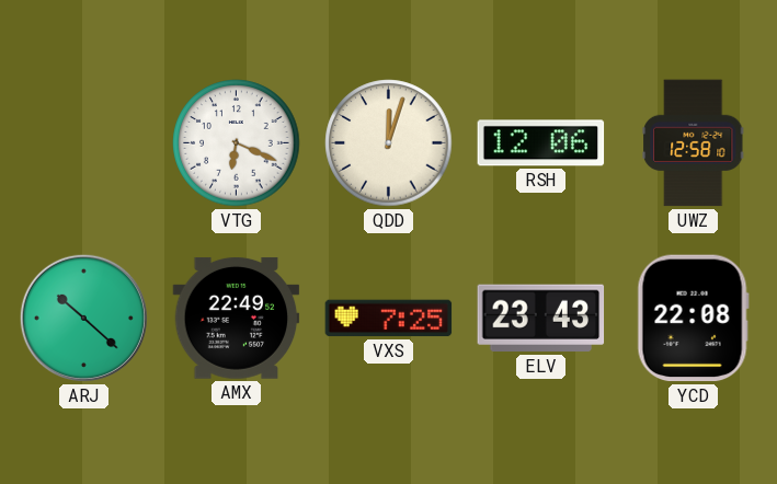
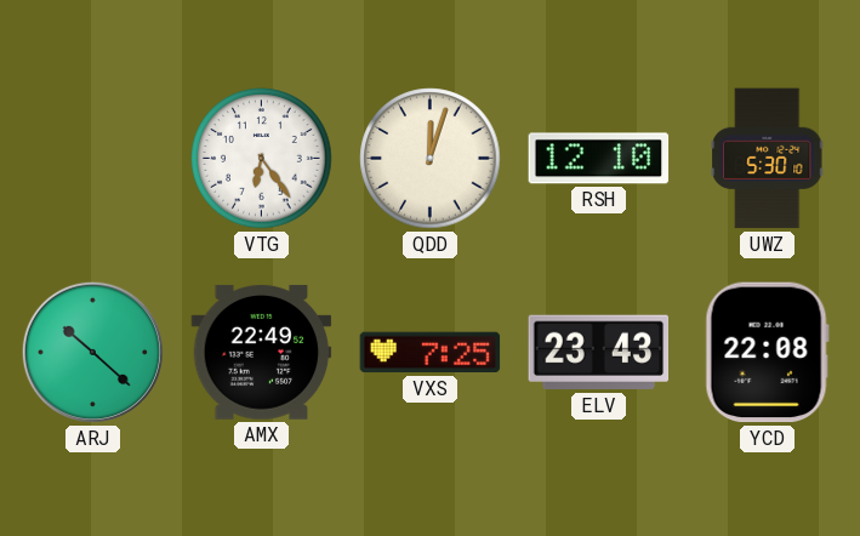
VTG: 6:19 -> 6:24 (262, 159)
RSH: 12:06 -> 12:10 (599, 159)
UWZ: 12:58 -> 5:30 (768, 159)
